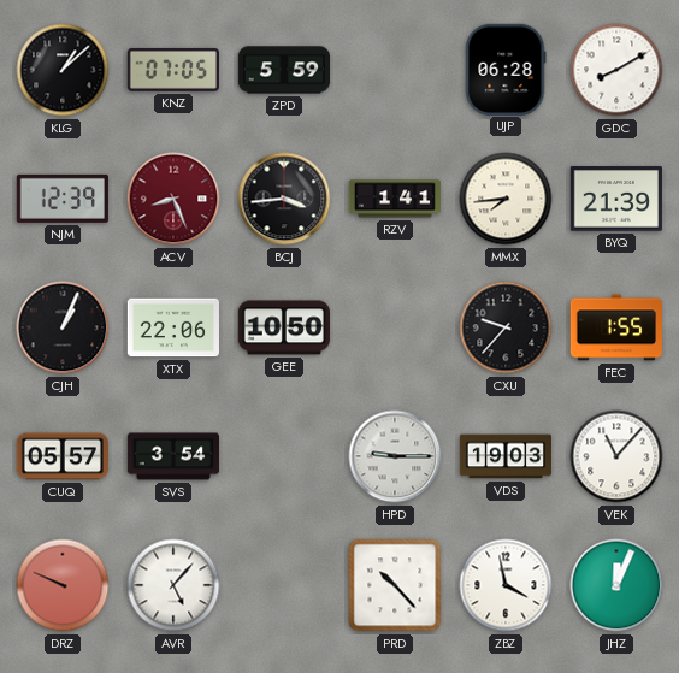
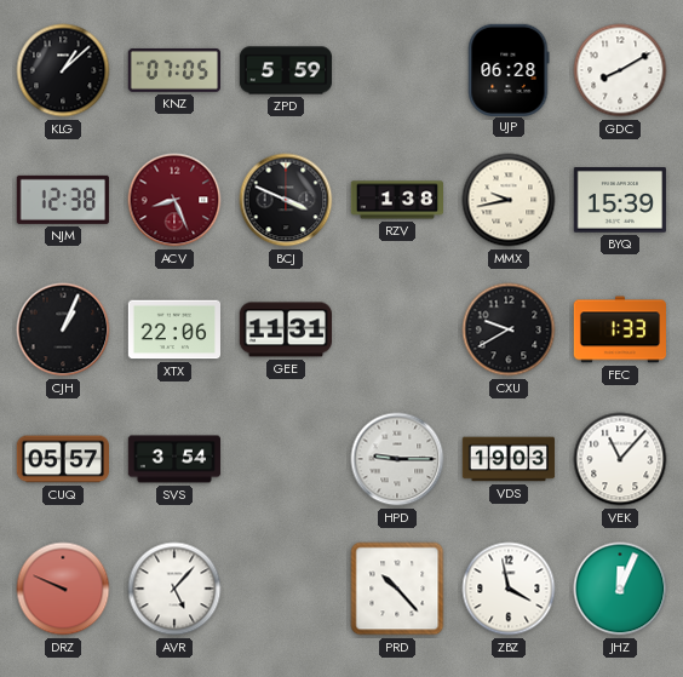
NJM: 12:39 -> 12:38 (63, 200)
BCJ: 3:44 -> 3:49 (286, 200)
RZV: 1:41 -> 1:38 (396, 200)
MMX: 7:44 -> 9:43 (509, 200)
BYQ: 21:39 -> 15:39 (619, 200)
GEE: 10:50 -> 11:31 (285, 329)
CXU: 9:37 -> 9:40 (509, 329)
FEC: 1:55 -> 1:33 (619, 329)
